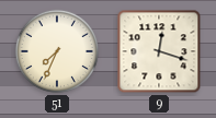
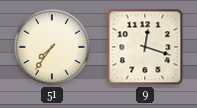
51: 7:34 -> 7:36 (52, 47)
